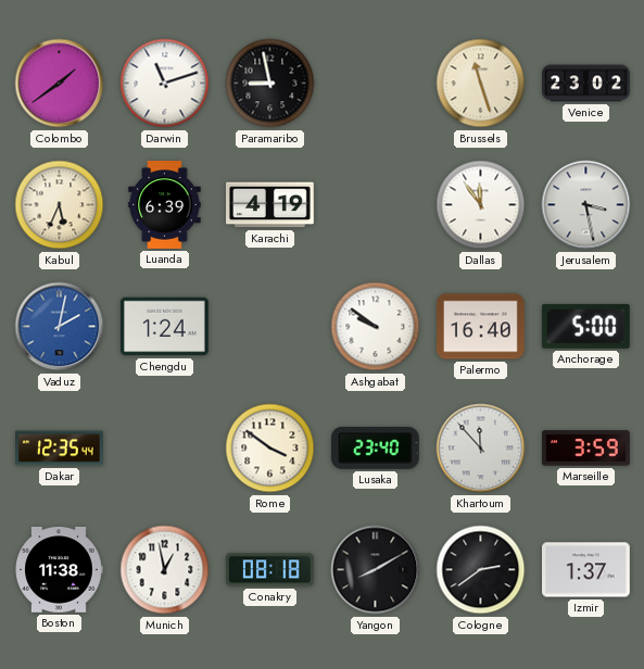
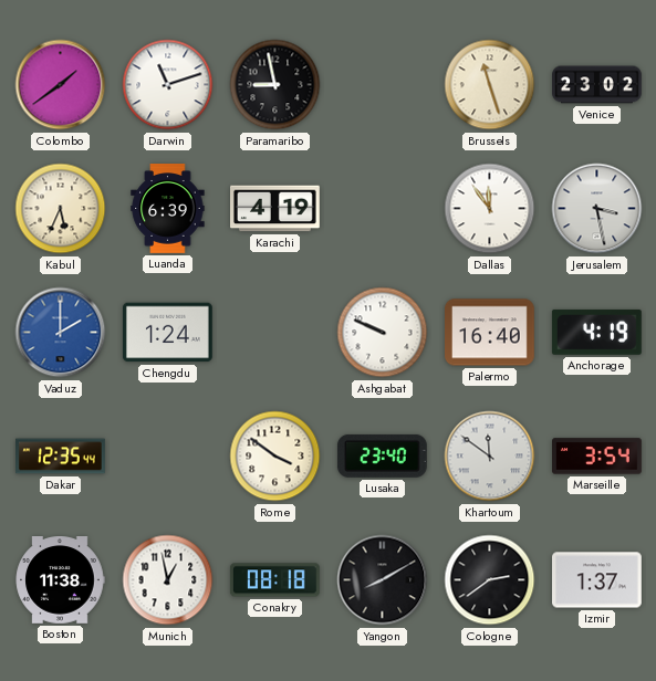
Vaduz: 2:02 -> 2:00 (61, 333)
Ashgabat: 9:51 -> 9:49 (383, 333)
Anchorage: 5:00 -> 4:19 (596, 332)
Khartoum: 11:53 -> 11:51 (490, 457)
Marseille: 3:59 -> 3:54 (597, 457)
